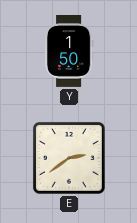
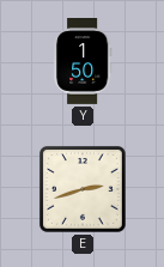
E: 2:39 -> 2:42 (83, 189)
